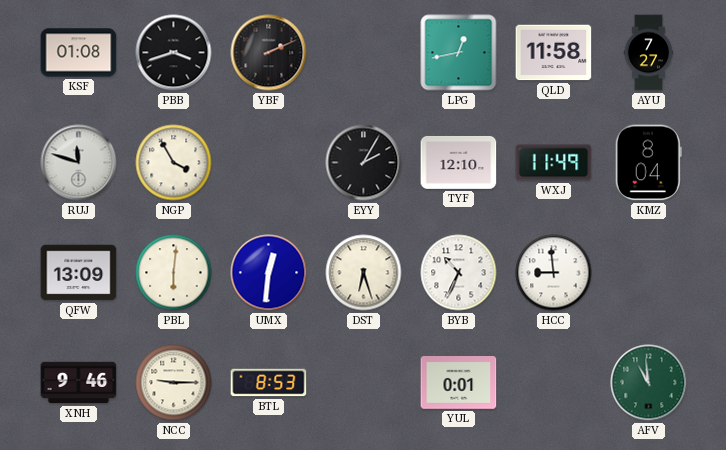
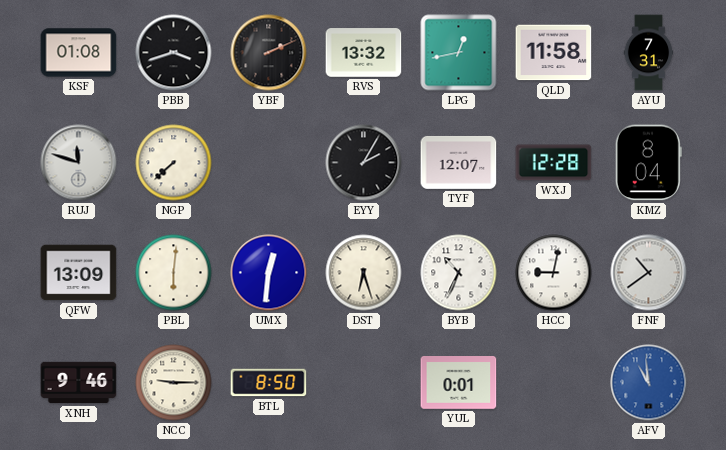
RVS: none -> 13:32 (364, 53)
AYU: 7:27 -> 7:31 (649, 53)
NGP: 3:55 -> 7:38 (174, 163)
TYF: 12:10 -> 12:07 (459, 162)
WXJ: 11:49 -> 12:28 (554, 163)
HCC: 8:59 -> 9:02 (554, 273)
FNF: none -> 10:39 (649, 273)
BTL: 8:53 -> 8:50 (269, 383)
AFV dial: green -> blue (649, 383)
